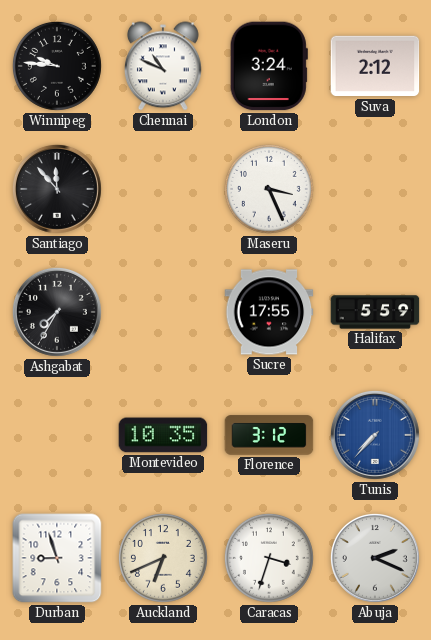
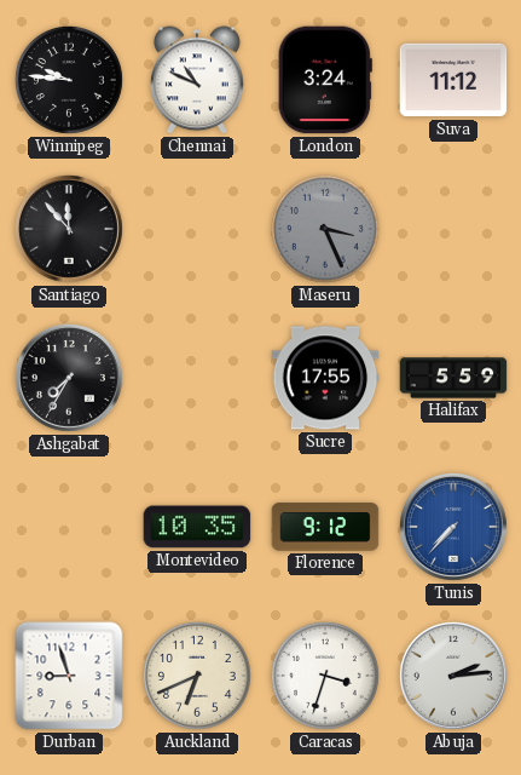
Suva: 2:12 -> 11:12 (453, 80)
Maseru dial: white -> grey (325, 229)
Florence: 3:12 -> 9:12 (325, 527)
Abuja: 2:19 -> 2:14 (453, 676)
